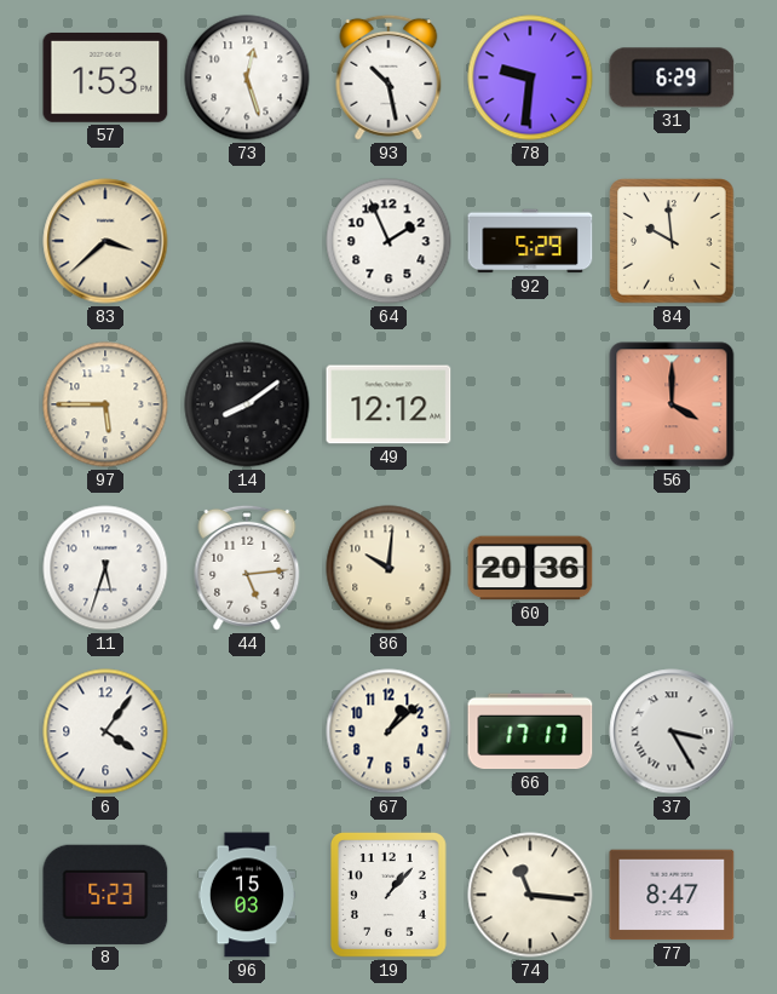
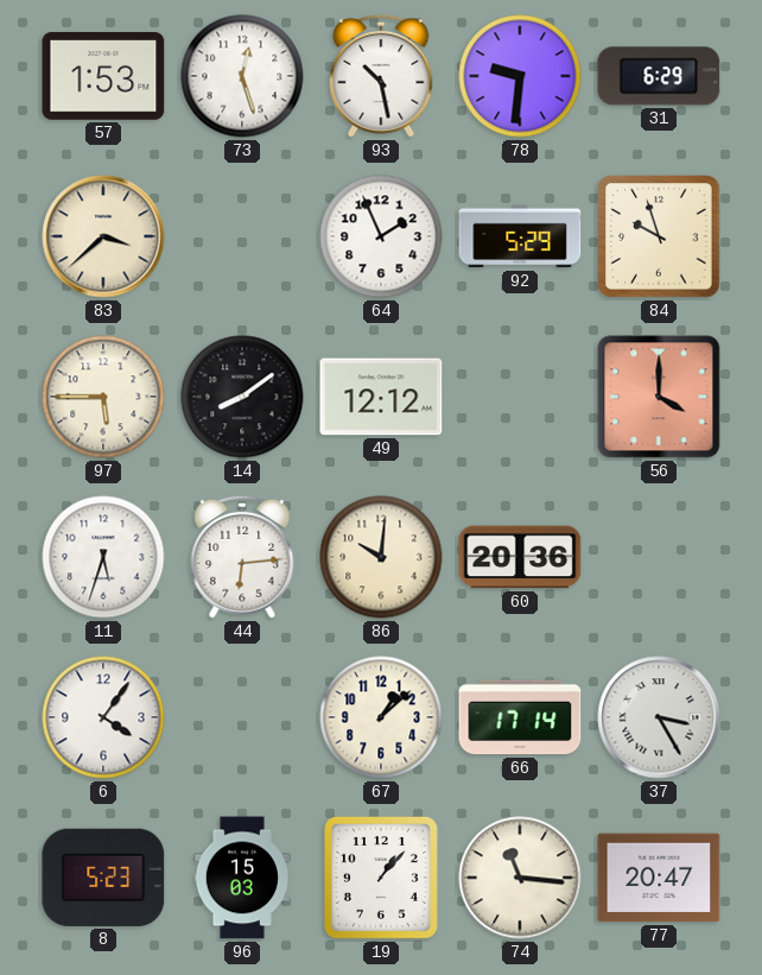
84: 9:59 -> 9:57 (659, 236)
44: 5:14 -> 6:14 (242, 557)
66: 17:17 -> 17:14 (520, 717)
77: 8:47 -> 20:47 (659, 878)
